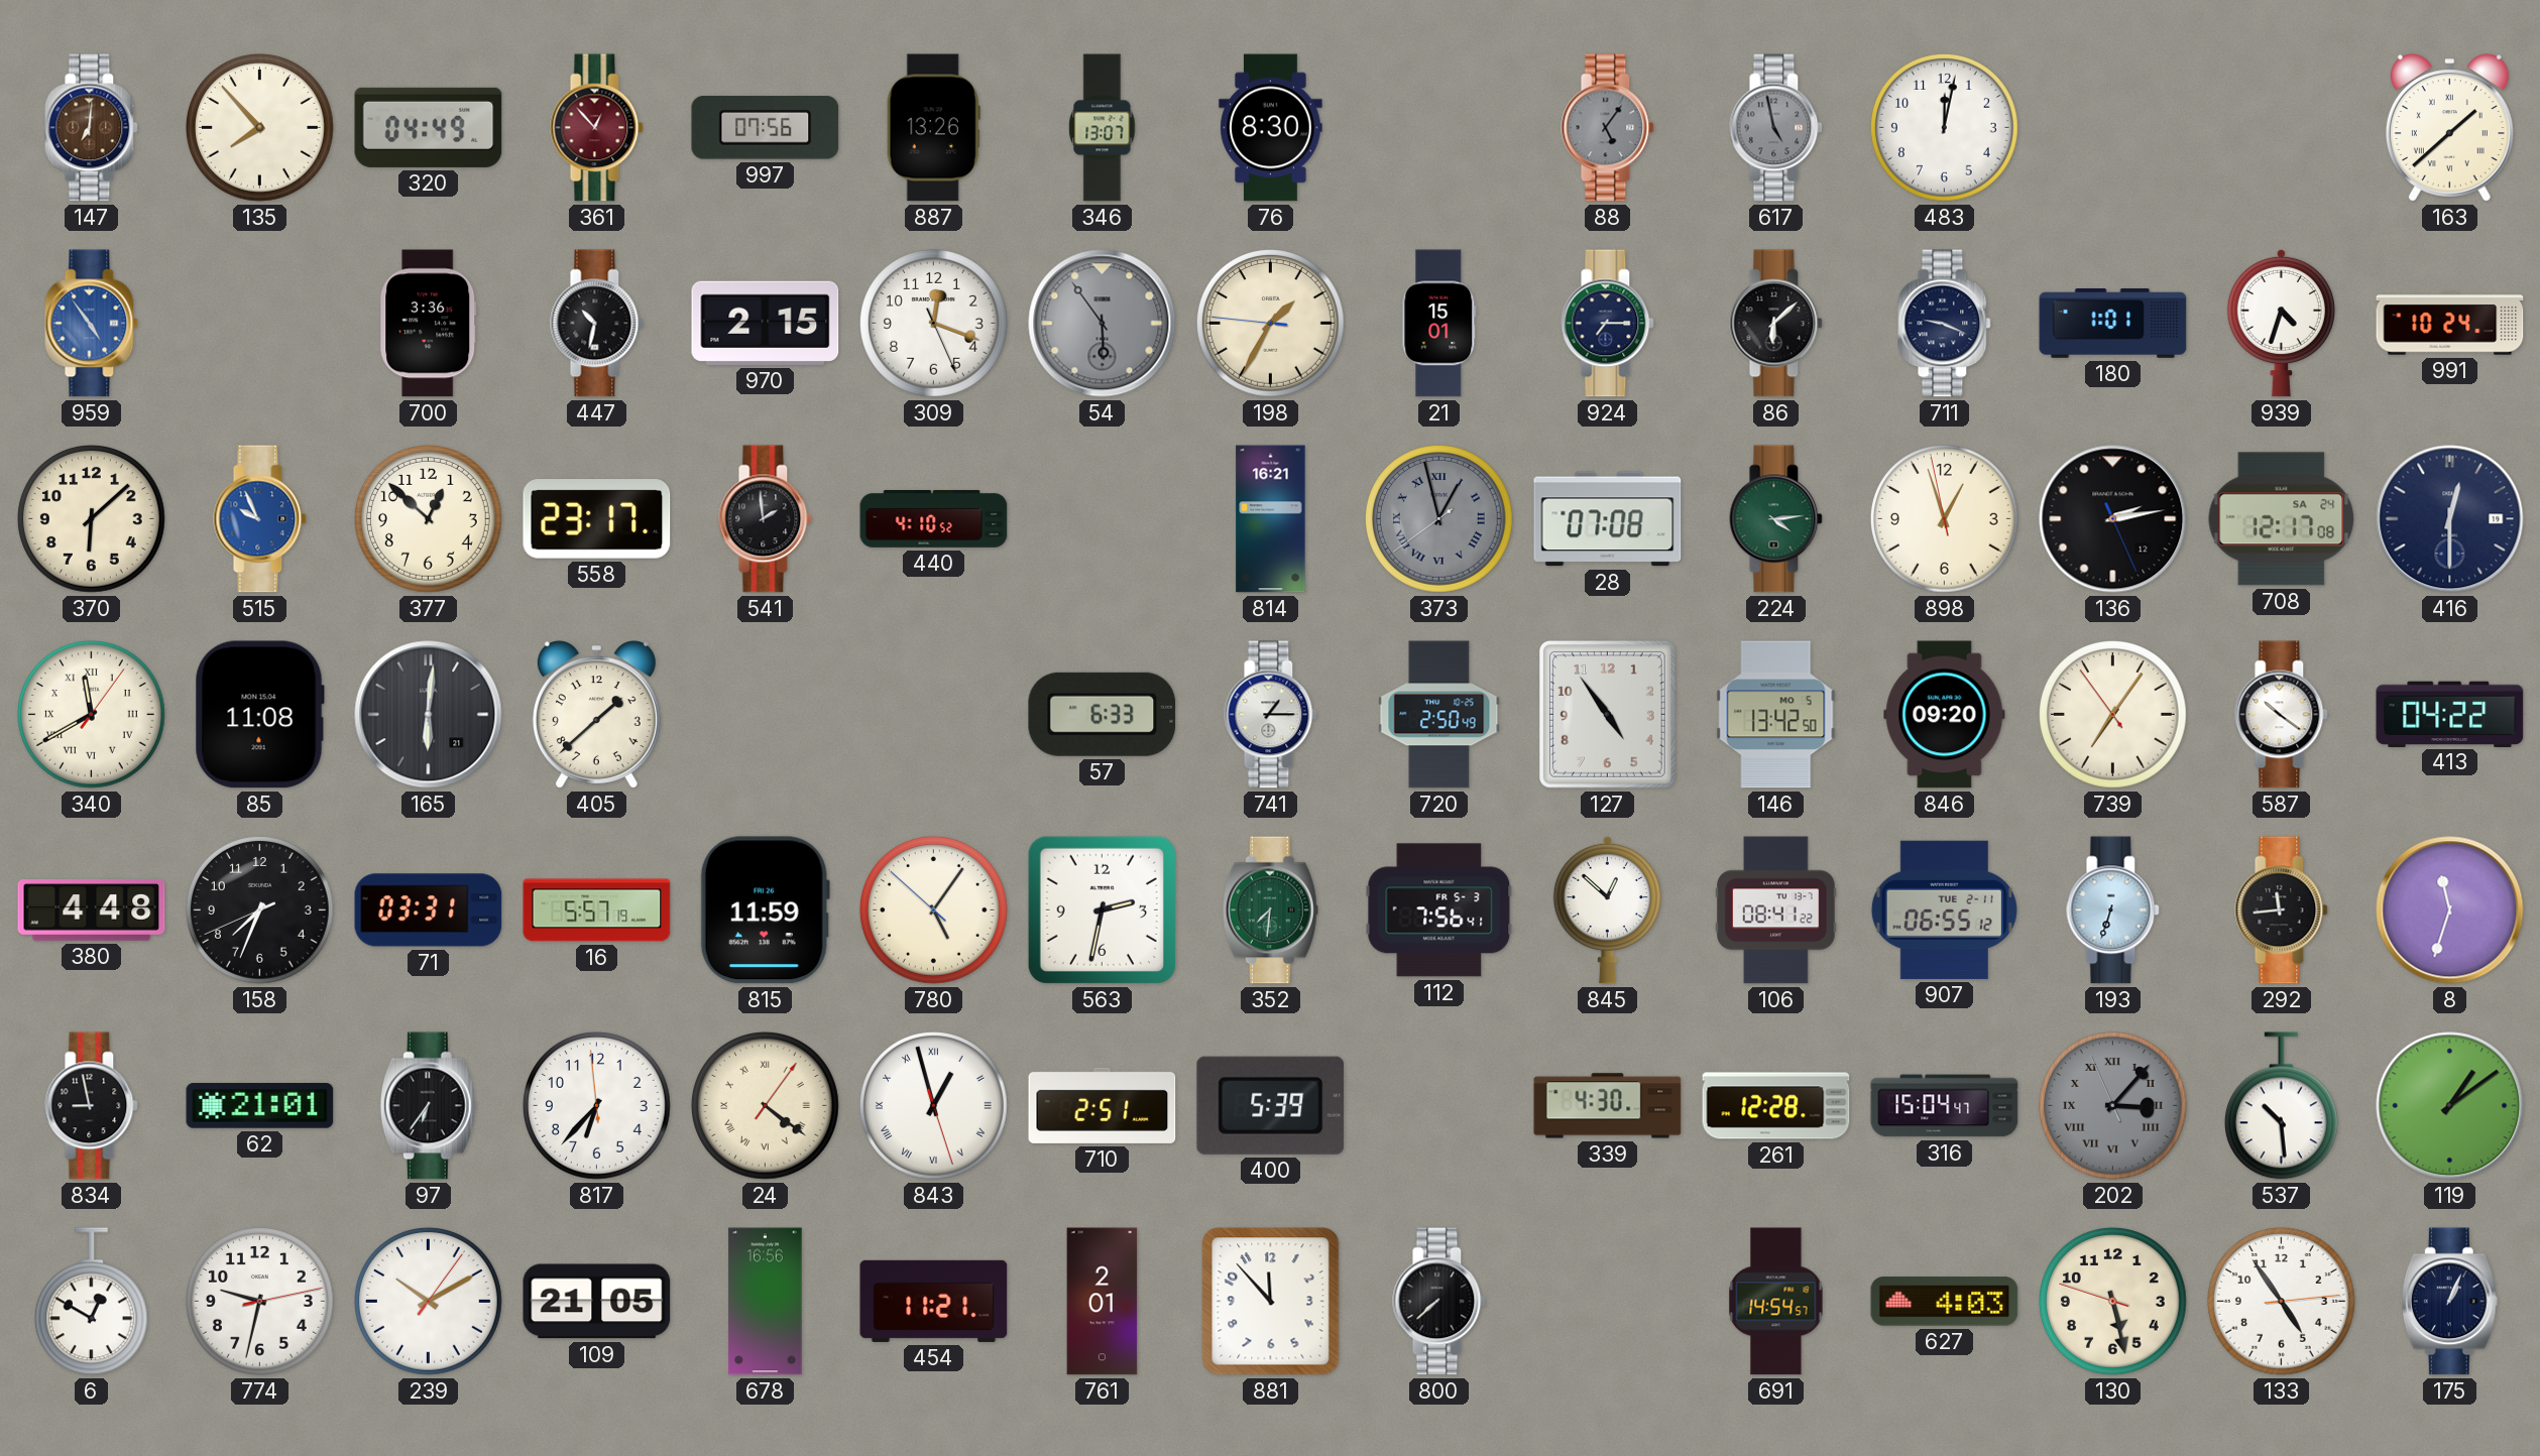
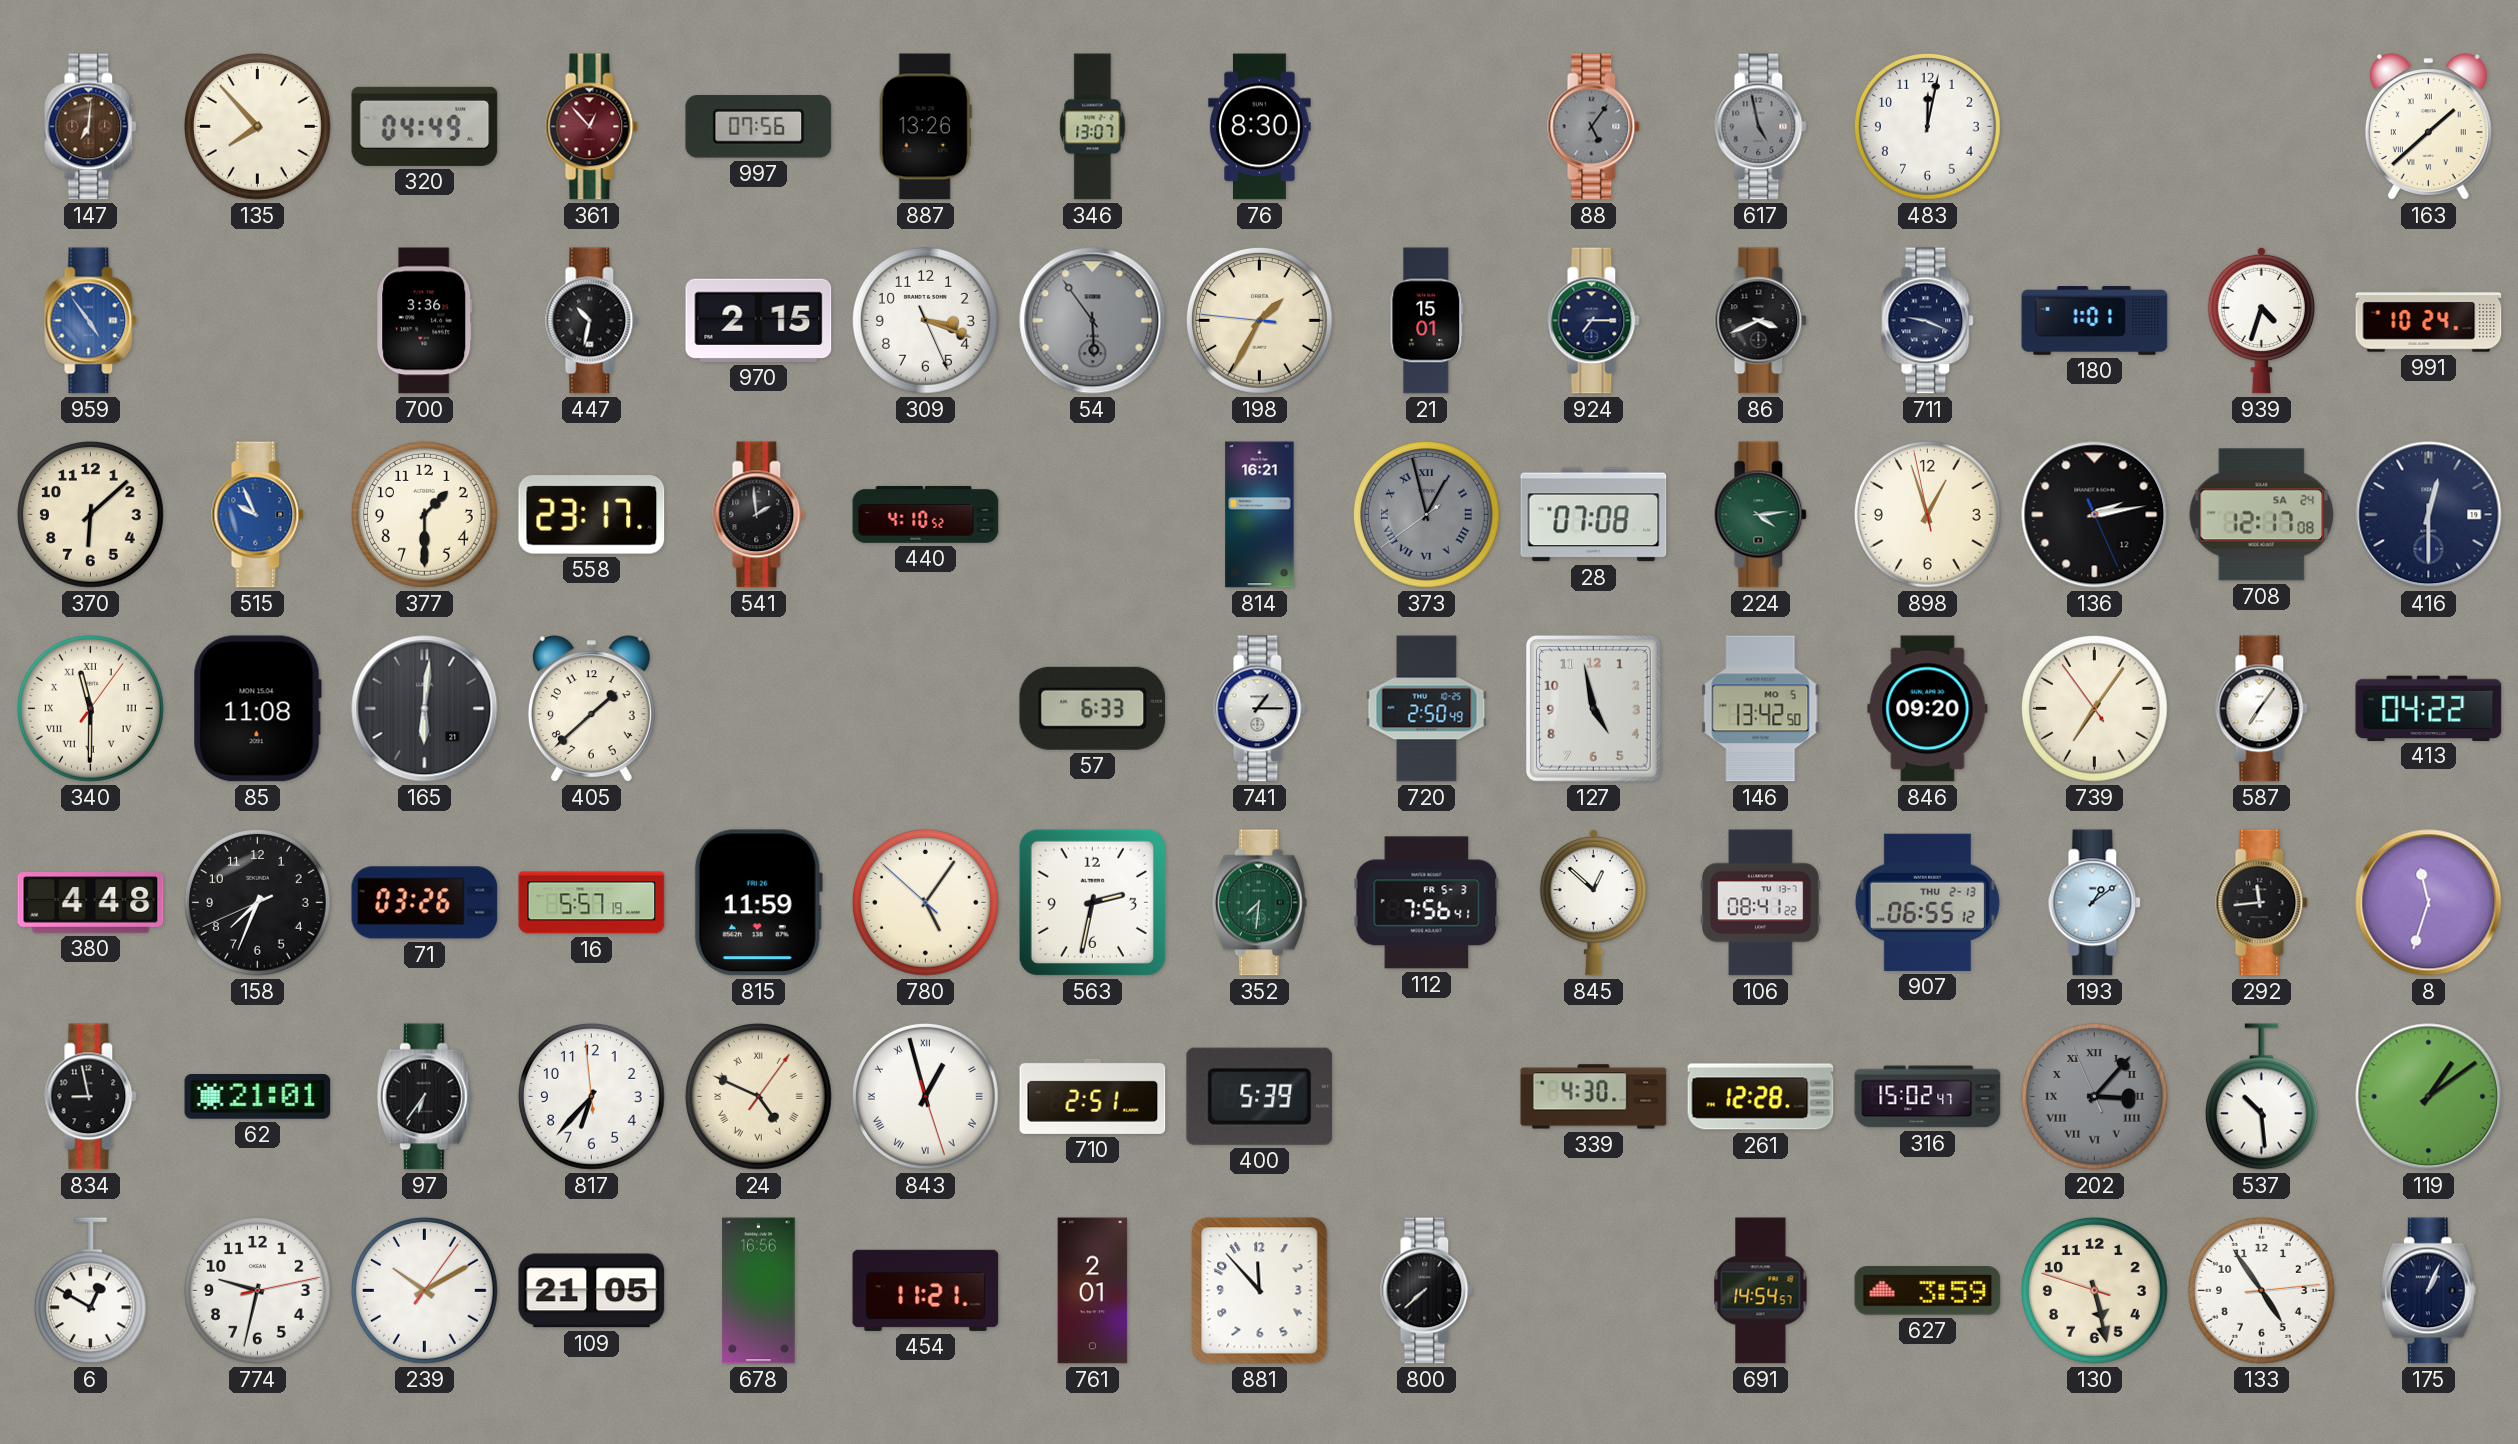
309: 12:18 -> 3:18 (925, 320)
86: 6:08 -> 3:41 (1761, 321)
377: 12:52 -> 1:30 (424, 514)
340: 11:40 -> 11:30 (90, 708)
127: 4:54 -> 4:58 (1593, 708)
587: 10:21 -> 7:06 (2262, 709)
71: 03:31 -> 03:26 (425, 903)
907 date: TUE 2-11 -> THU 2-13 (1927, 902)
193: 6:33 -> 1:09 (2095, 903)
24: 4:21 -> 4:49 (758, 1096)
316: 15:04 -> 15:02 (1928, 1097)
627: 4:03 -> 3:59 (1928, 1291)
